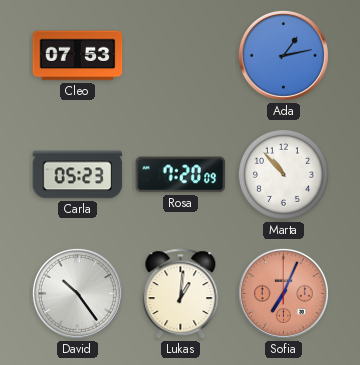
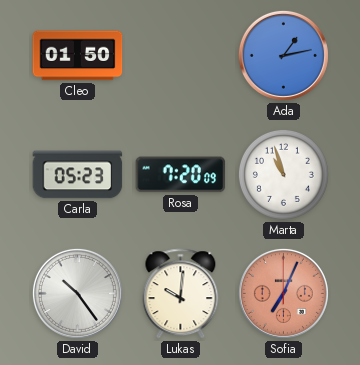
Cleo: 07:53 -> 01:50 (78, 56)
Marta: 10:53 -> 10:57 (283, 174)
Lukas: 1:01 -> 10:01 (181, 294)
